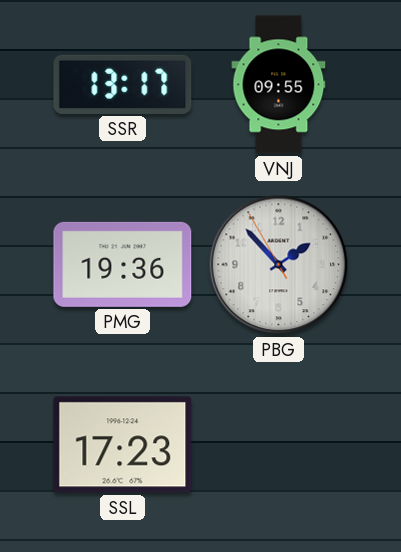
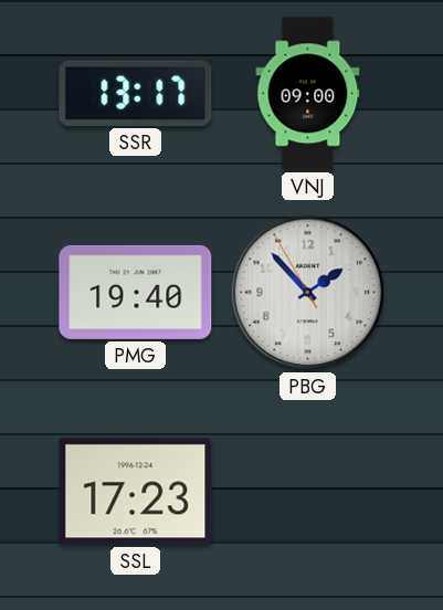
VNJ: 09:55 -> 09:00 (308, 94)
PMG: 19:36 -> 19:40 (136, 292)
